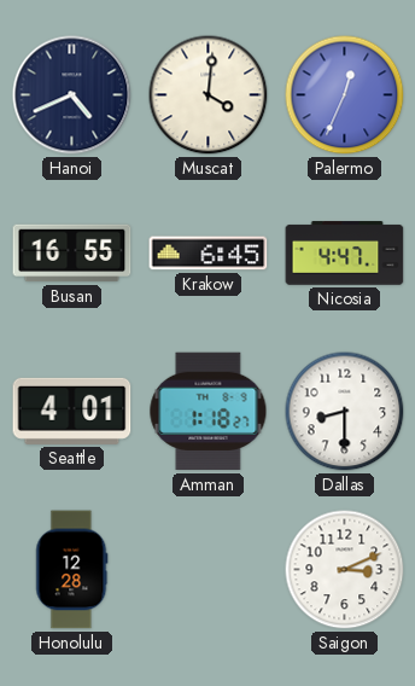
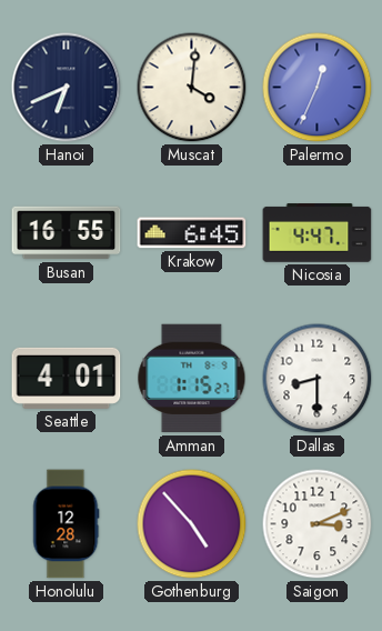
Hanoi: 4:41 -> 6:41 (67, 88)
Amman: 1:18 -> 1:15 (192, 379)
Gothenburg: none -> 4:53 (192, 524)
